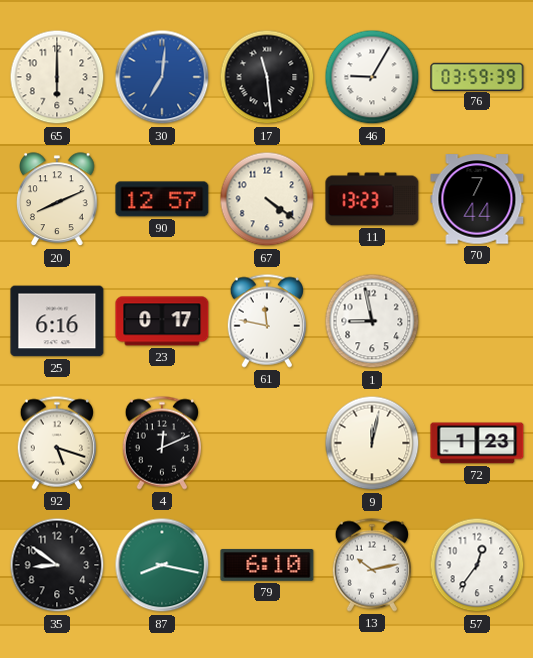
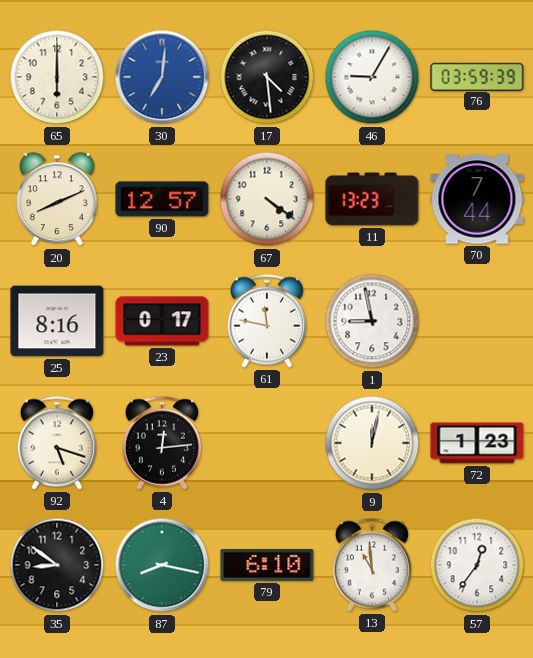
17: 11:29 -> 4:29 (267, 77)
25: 6:16 -> 8:16 (57, 321)
4: 12:11 -> 12:14 (161, 443)
13: 10:13 -> 10:59 (371, 565)
